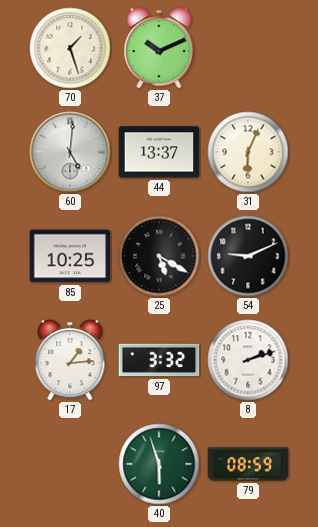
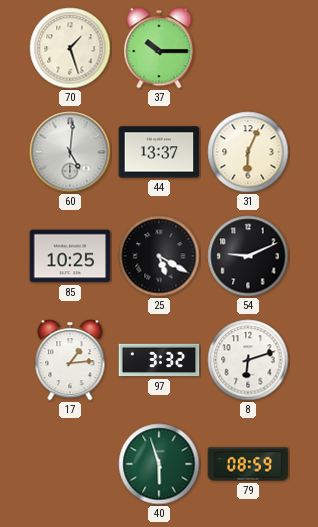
37: 10:11 -> 10:15 (159, 48)
8: 2:12 -> 6:12 (248, 360)
